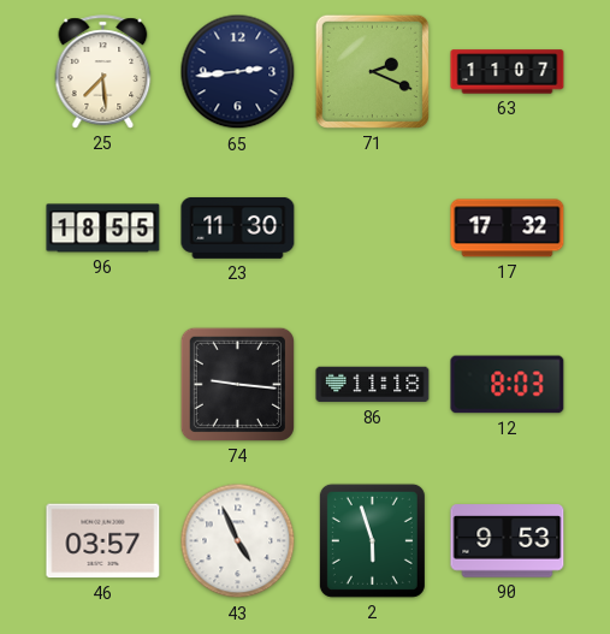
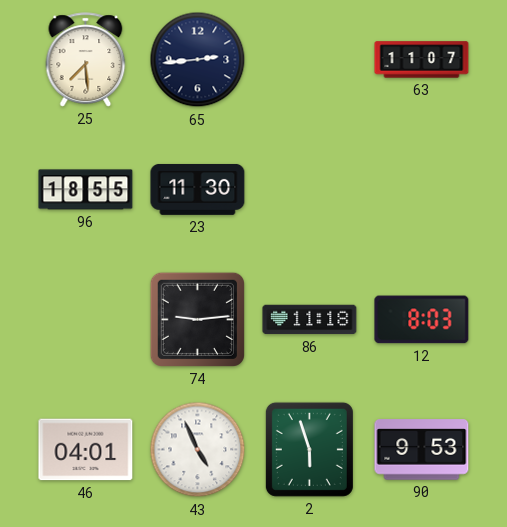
71: 2:19 -> none (372, 71)
17: 17:32 -> none (508, 229)
74: 9:16 -> 9:14 (197, 319)
46: 03:57 -> 04:01 (86, 450)
